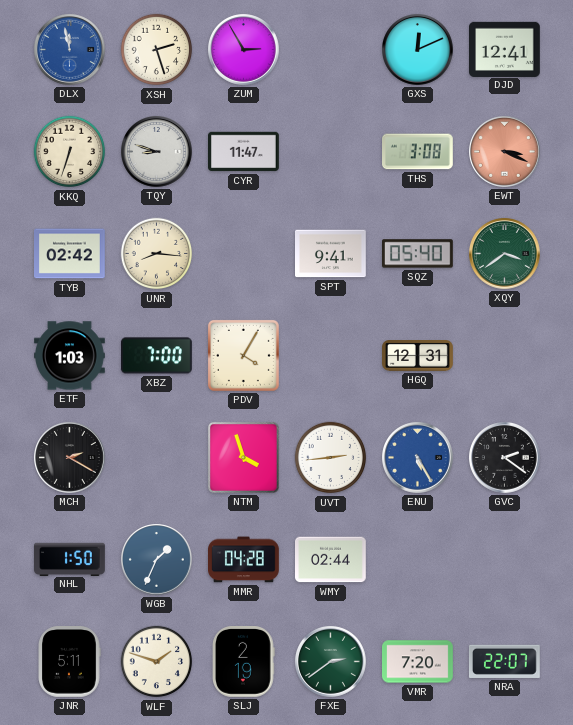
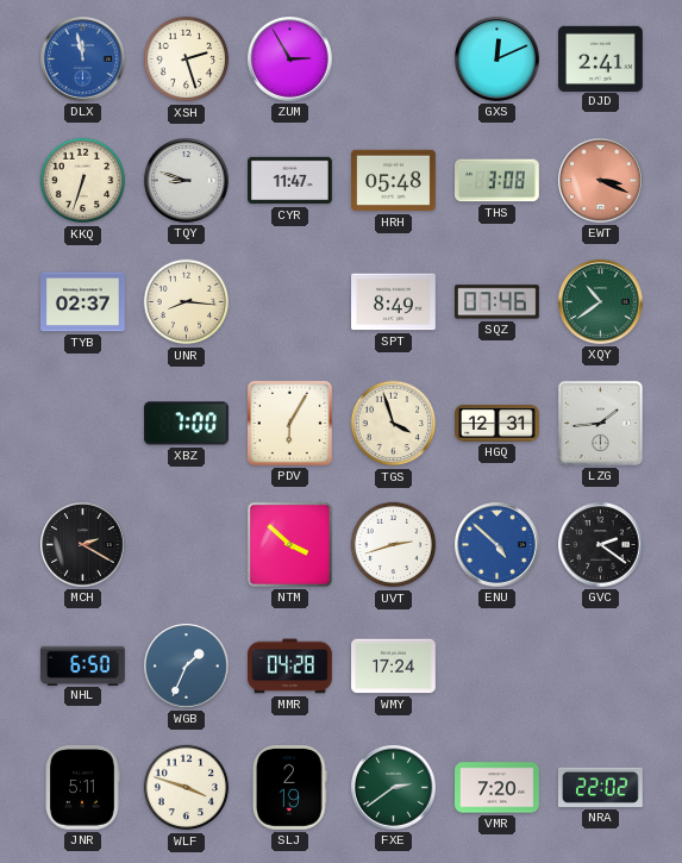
DJD: 12:41 -> 2:41 (601, 58)
HRH: none -> 05:48 (394, 181)
TYB: 02:42 -> 02:37 (83, 302)
SPT: 9:41 -> 8:49 (394, 302)
SQZ: 05:40 -> 07:46 (498, 302)
XQY: 3:39 -> 10:39 (601, 302)
ETF: 1:03 -> none (70, 356)
PDV: 4:05 -> 6:05 (289, 423)
TGS: none -> 3:57 (394, 424)
LZG: none -> 1:44 (600, 423)
NTM: 3:57 -> 3:52 (289, 544)
UVT: 2:44 -> 2:42 (394, 545)
ENU: 5:25 -> 4:52 (498, 545)
NHL: 1:50 -> 6:50 (83, 665)
WMY: 02:44 -> 17:24 (394, 667)
WLF: 1:48 -> 3:48 (187, 788)
NRA: 22:07 -> 22:02 (601, 787)
